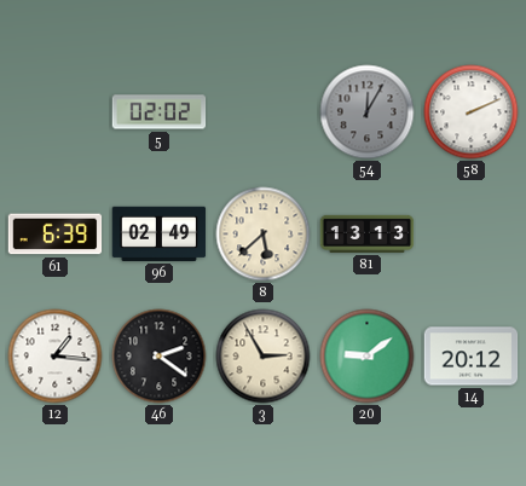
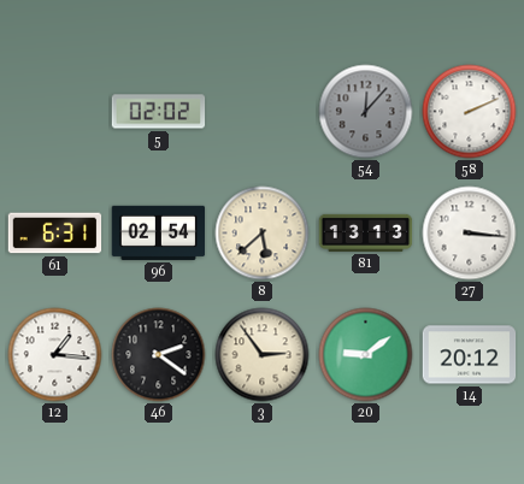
54: 12:05 -> 12:07 (366, 112)
61: 6:39 -> 6:31 (55, 234)
96: 02:49 -> 02:54 (159, 232)
27: none -> 3:16 (470, 234)
3: 2:55 -> 2:54 (263, 355)
